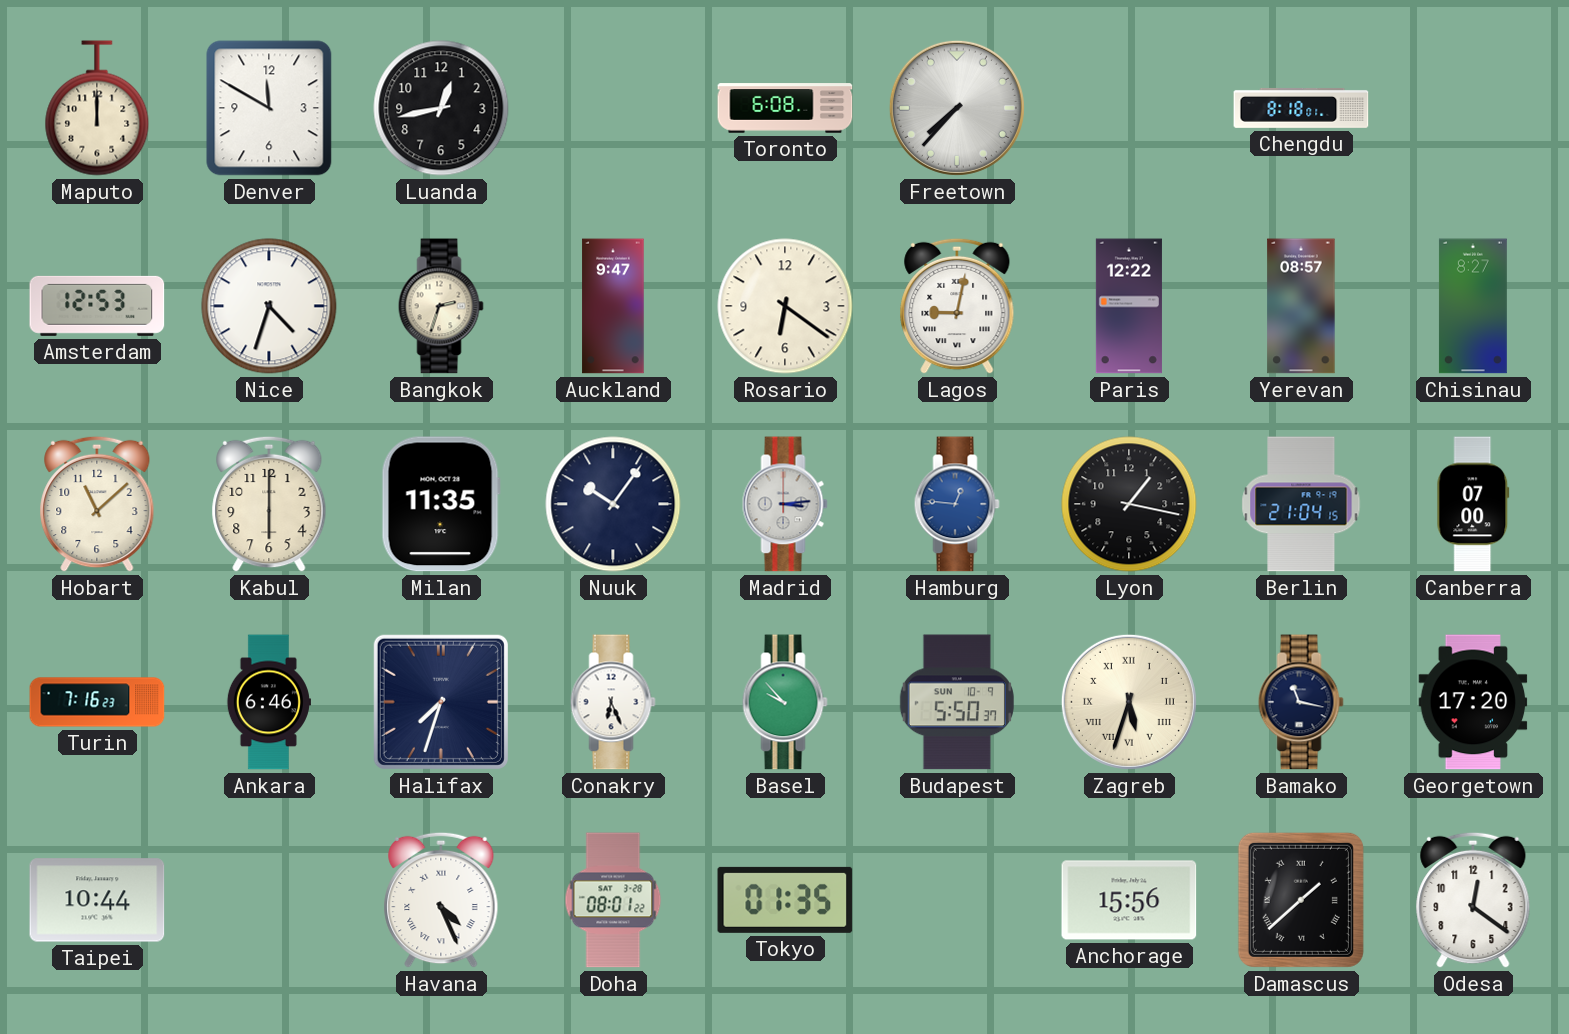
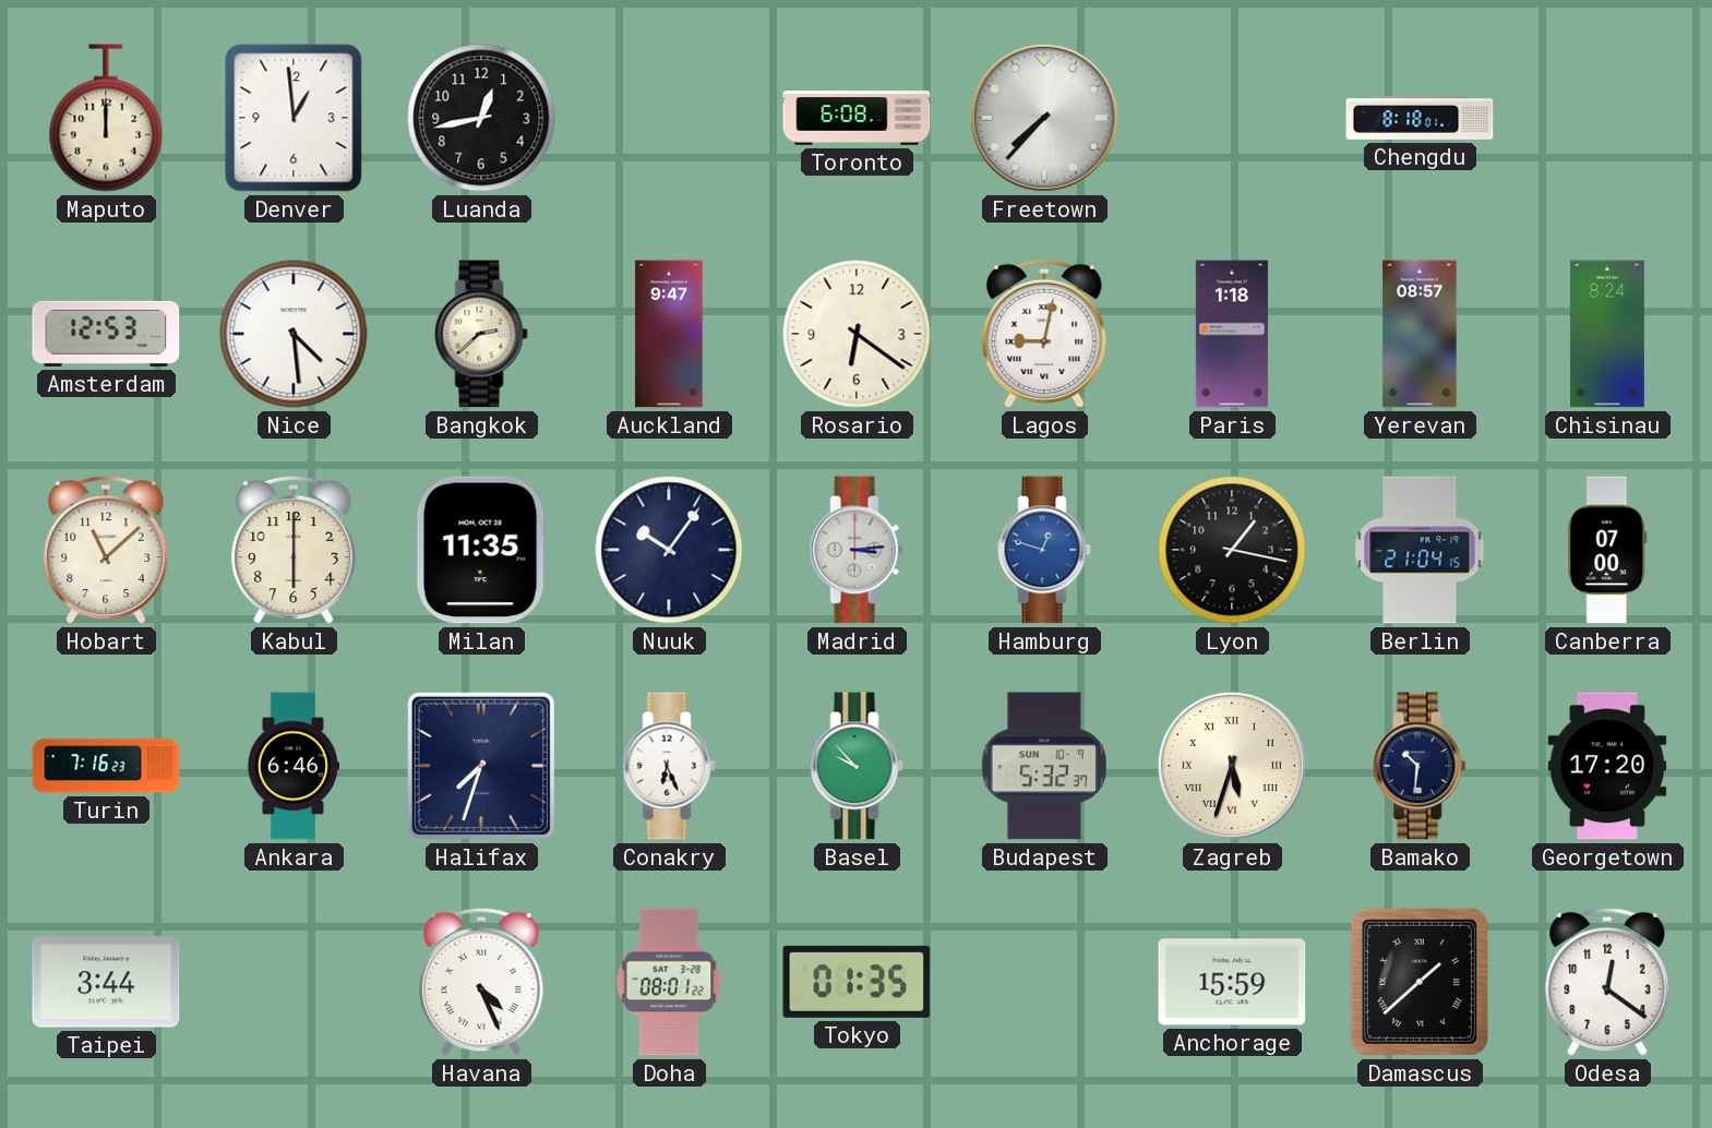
Denver: 11:50 -> 12:59 (294, 118)
Nice: 4:33 -> 4:29 (294, 334)
Bangkok: 2:33 -> 2:38 (481, 334)
Paris: 12:22 -> 1:18 (1232, 334)
Chisinau: 8:27 -> 8:24 (1607, 334)
Hamburg: 12:46 -> 12:48 (1044, 550)
Budapest: 5:50 -> 5:32 (1044, 766)
Bamako: 11:17 -> 10:31 (1420, 766)
Taipei: 10:44 -> 3:44 (106, 982)
Anchorage: 15:56 -> 15:59 (1232, 982)
